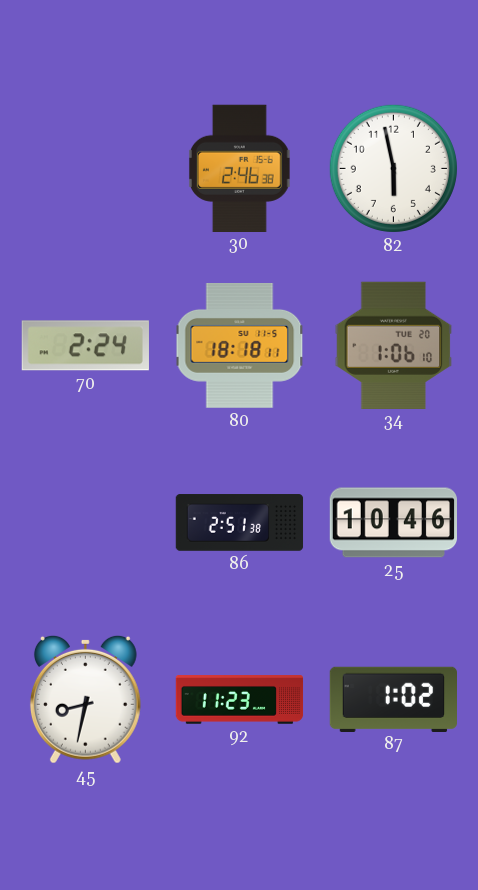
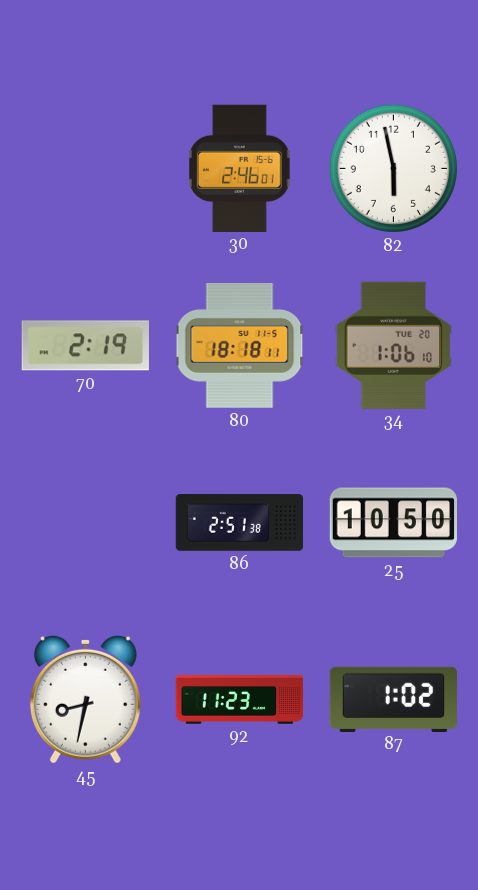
30: 2:46:38 -> 2:46:01 (239, 168)
70: 2:24 -> 2:19 (85, 346)
25: 10:46 -> 10:50 (393, 523)
